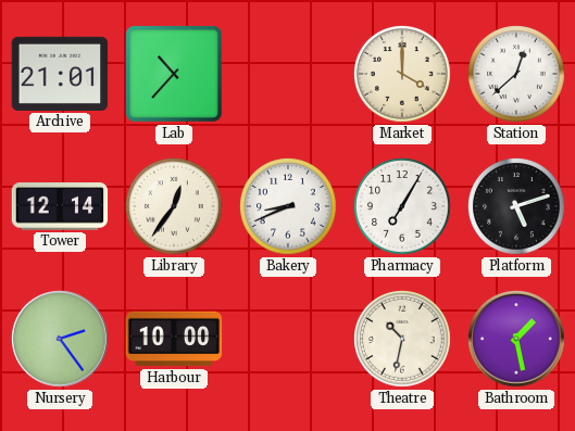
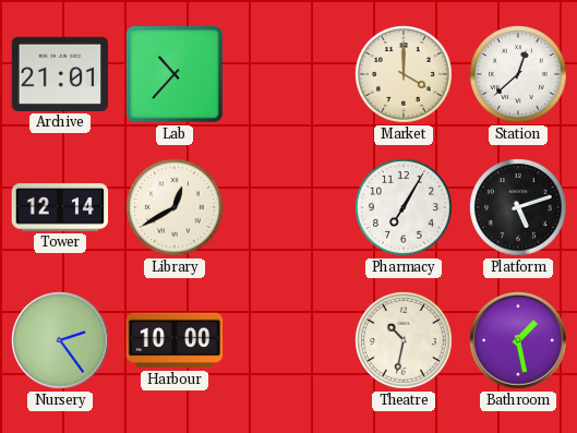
Library: 12:36 -> 12:40 (176, 208)
Bakery: 8:41 -> none (289, 207)
